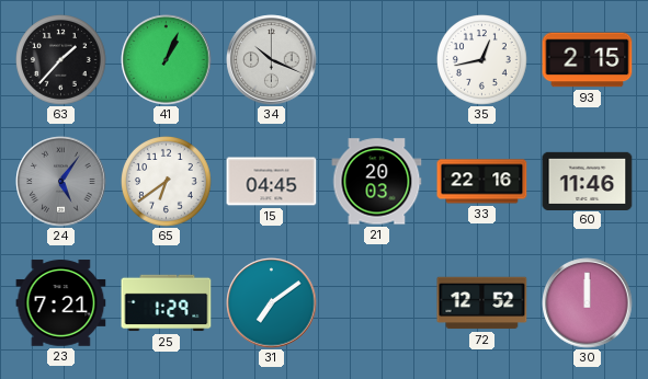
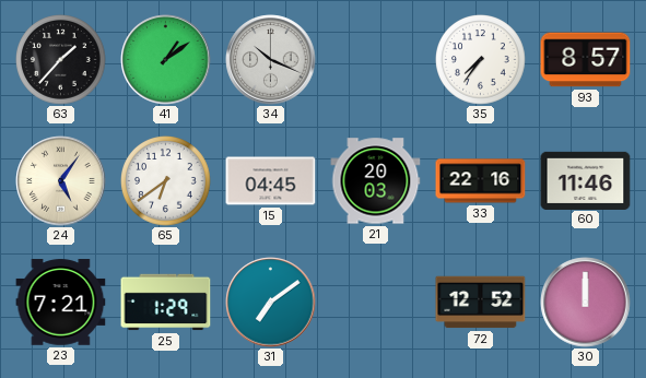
41: 1:04 -> 1:09 (166, 60)
35: 12:43 -> 7:36 (481, 60)
93: 2:15 -> 8:57 (586, 60)
24 dial: grey -> cream (61, 181)
